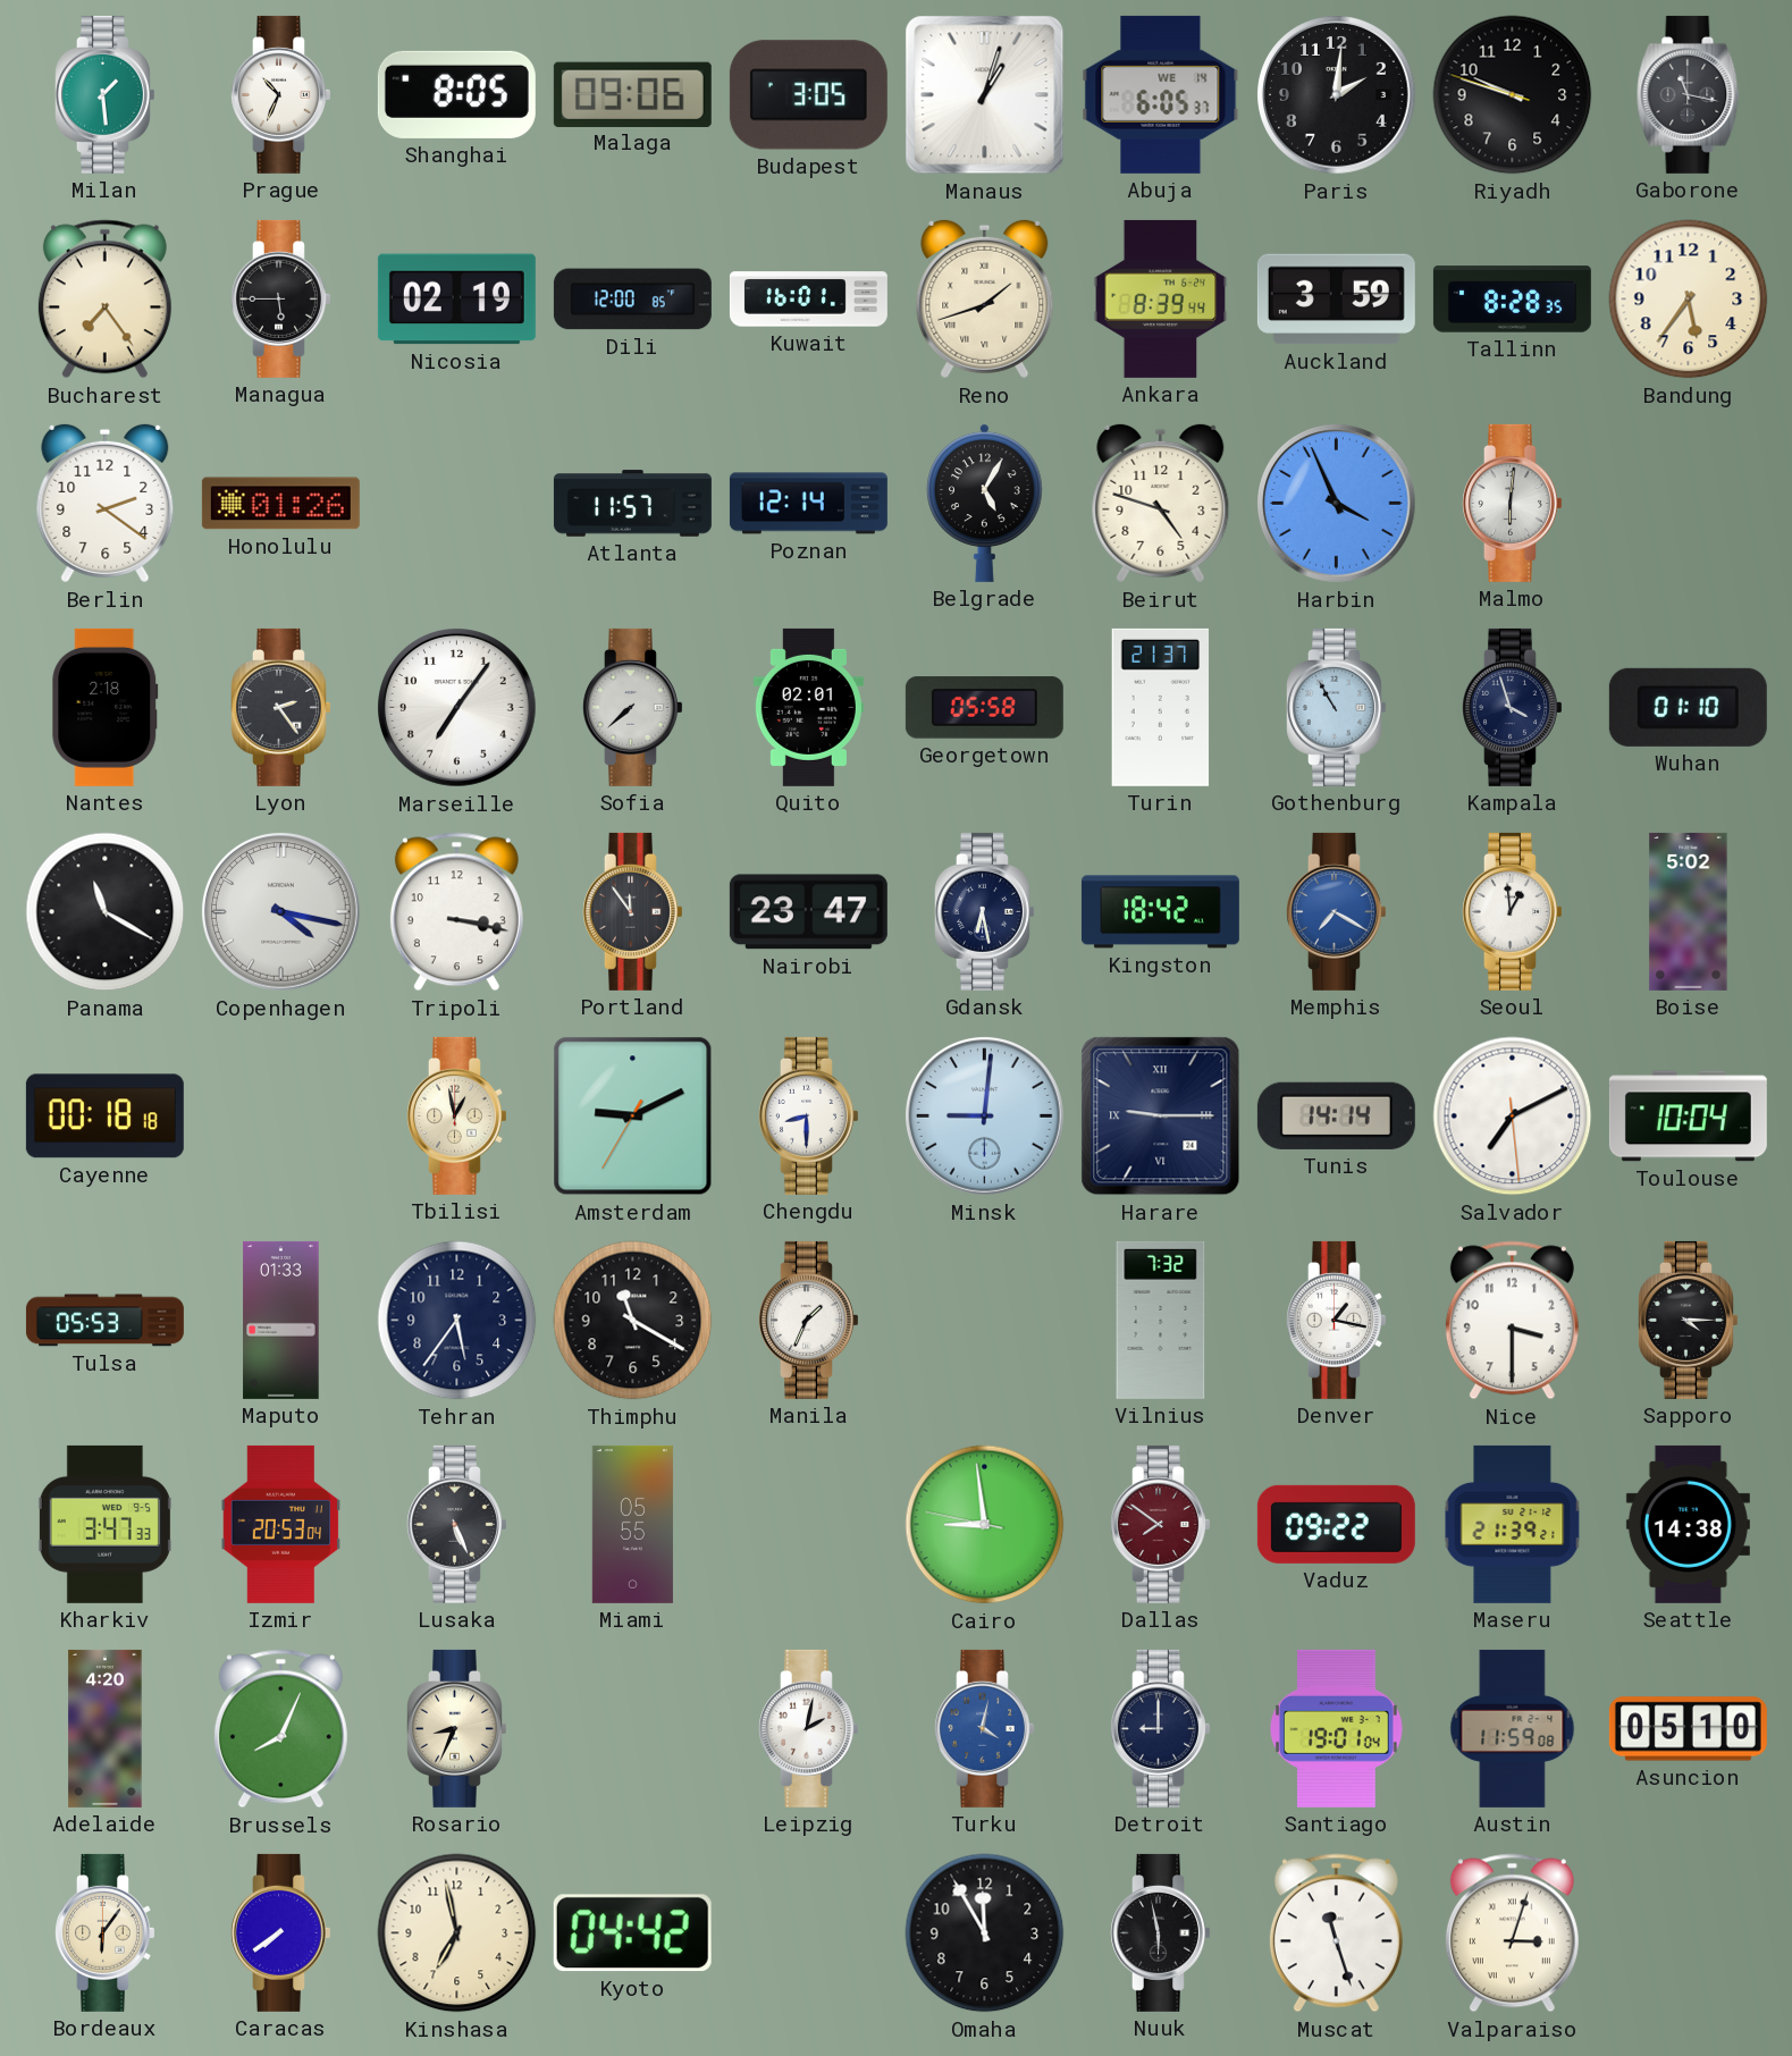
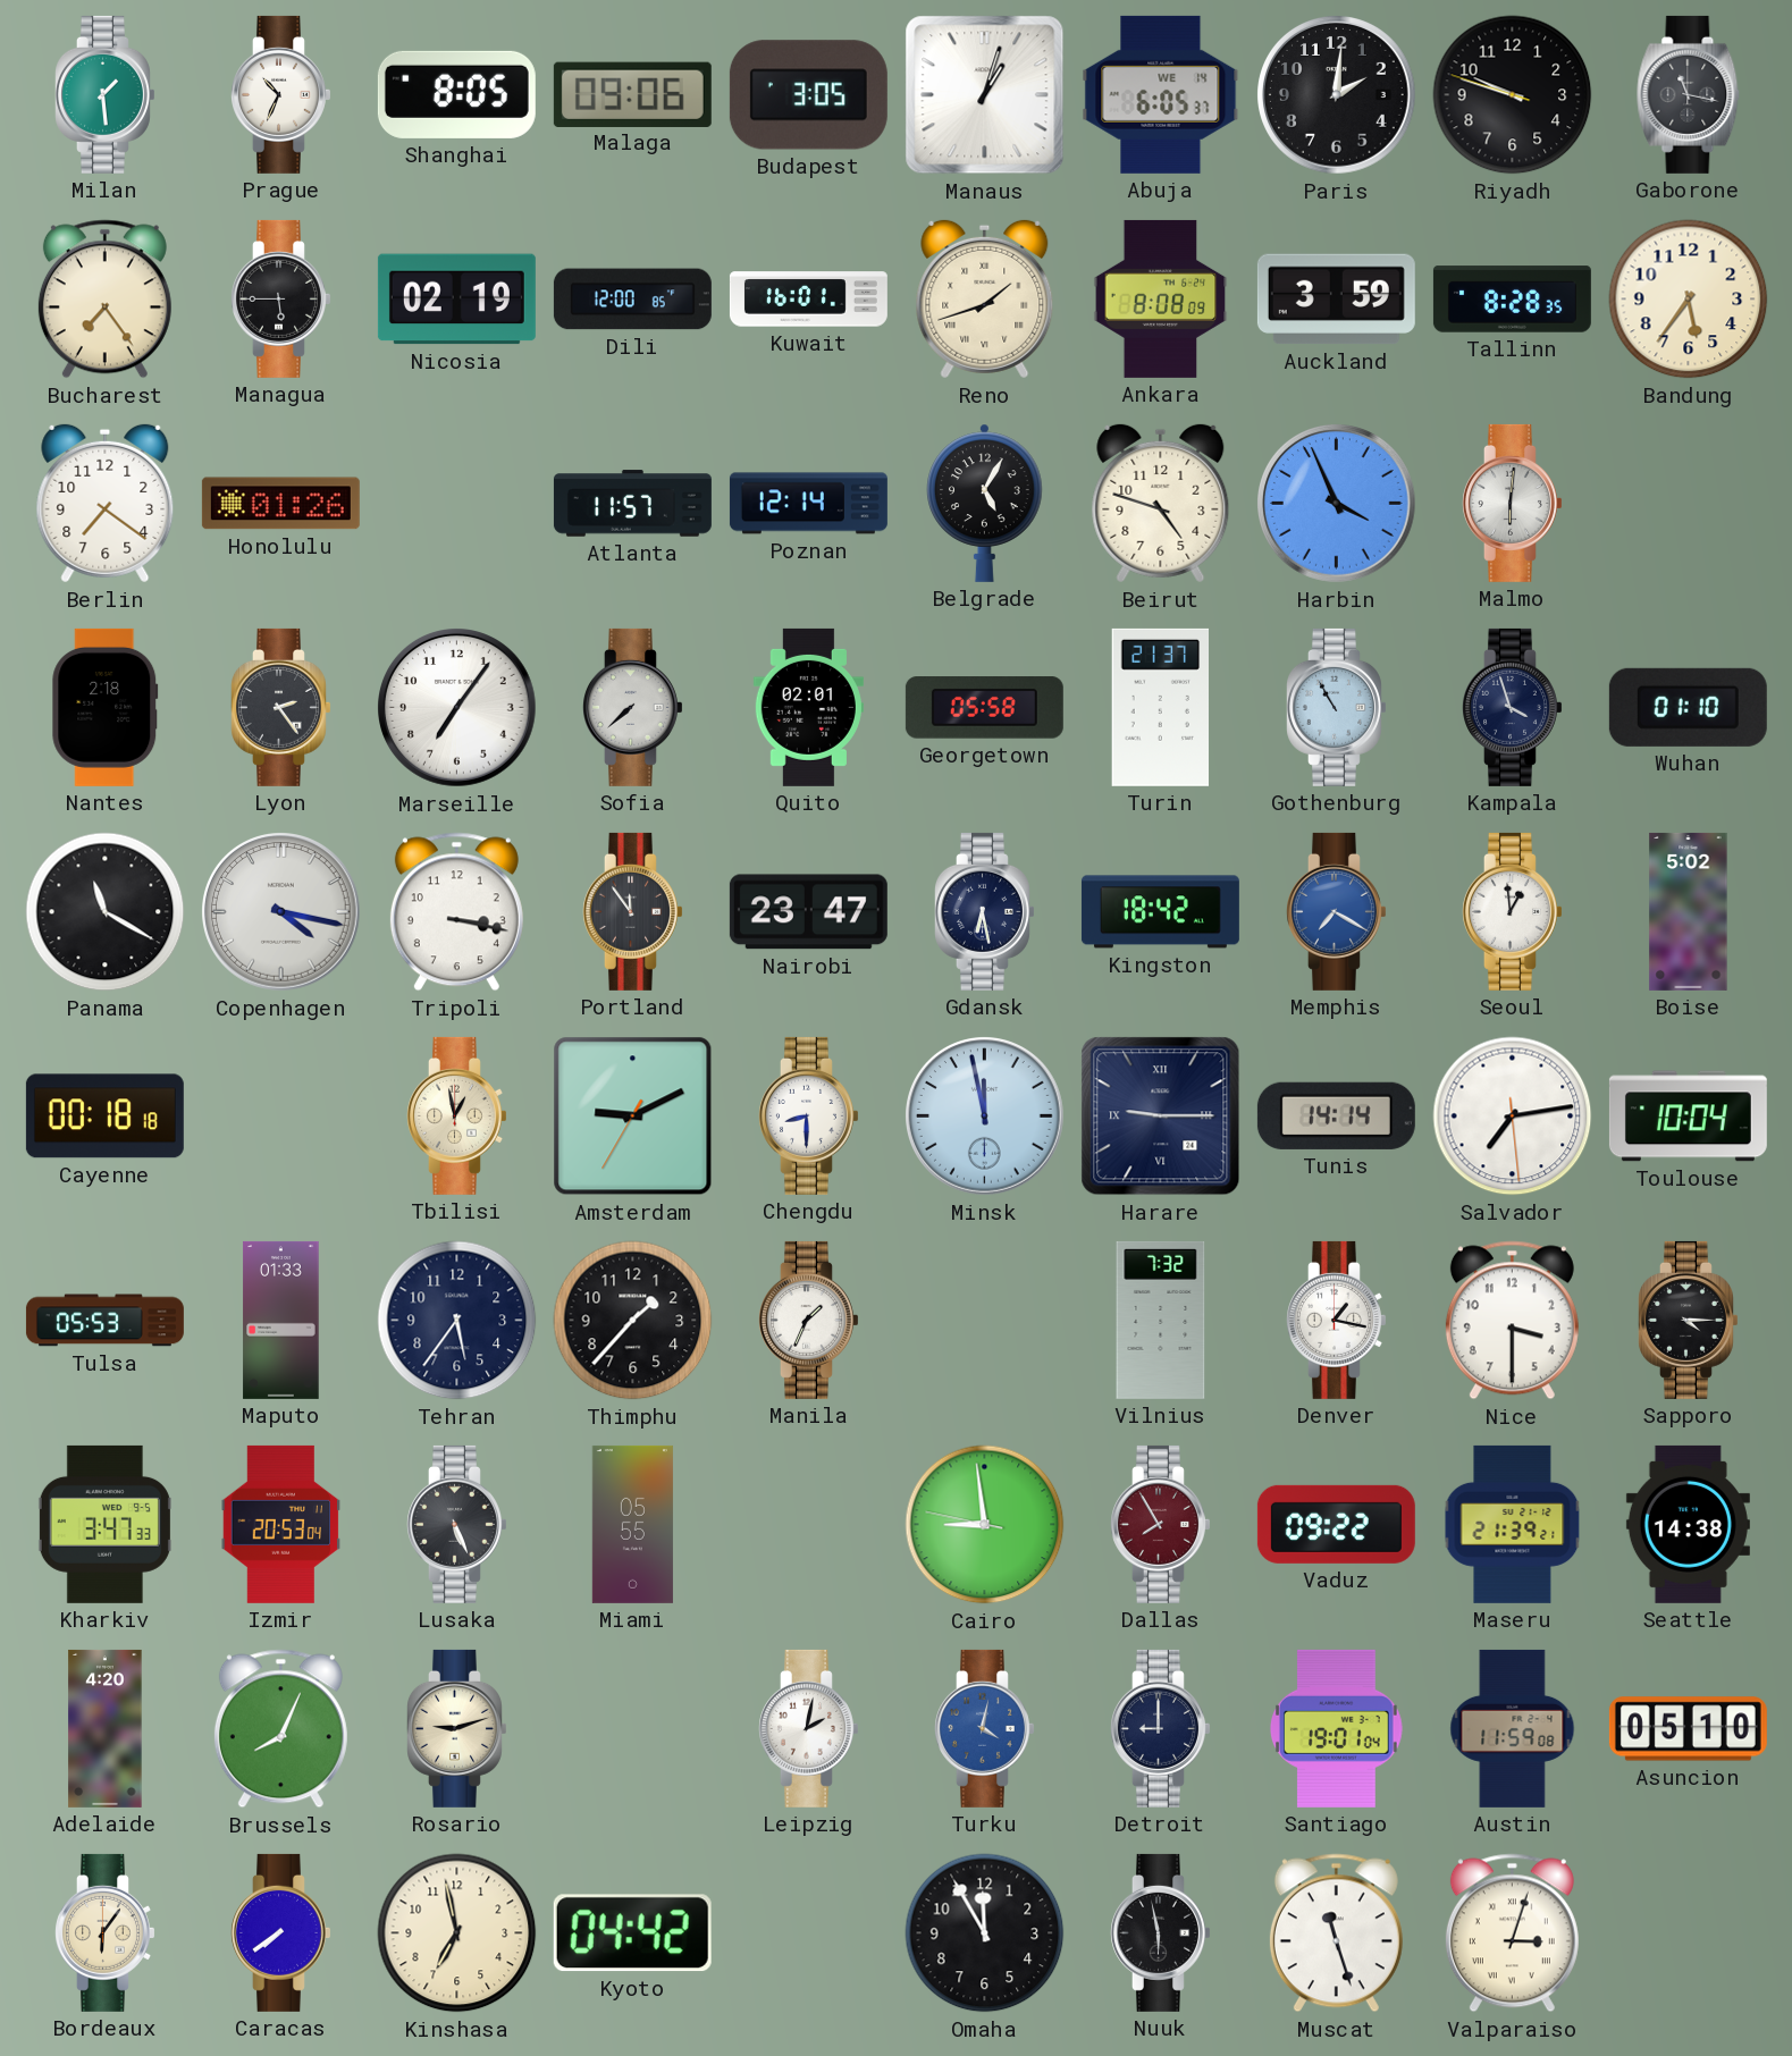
Ankara: 8:39 -> 8:08 (1161, 298)
Berlin: 2:21 -> 7:21 (106, 504)
Minsk: 9:01 -> 11:58 (985, 1117)
Salvador: 7:10 -> 7:13 (1513, 1117)
Thimphu: 11:20 -> 1:37 (633, 1321)
Dallas: 7:51 -> 7:55 (1161, 1524)
Rosario: 8:34 -> 9:12 (457, 1728)
